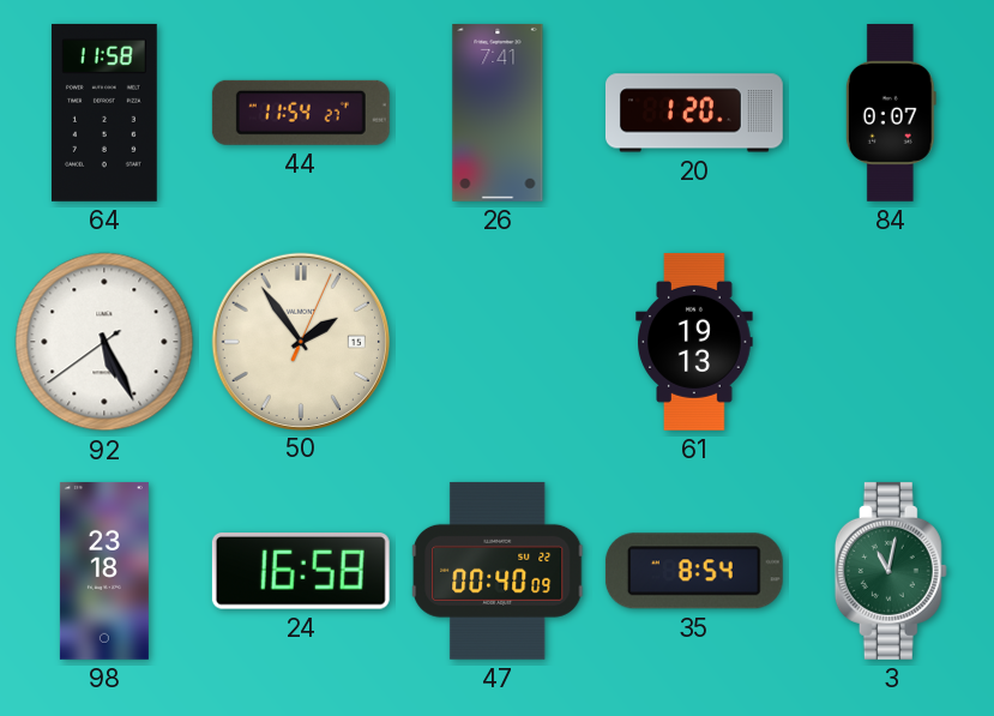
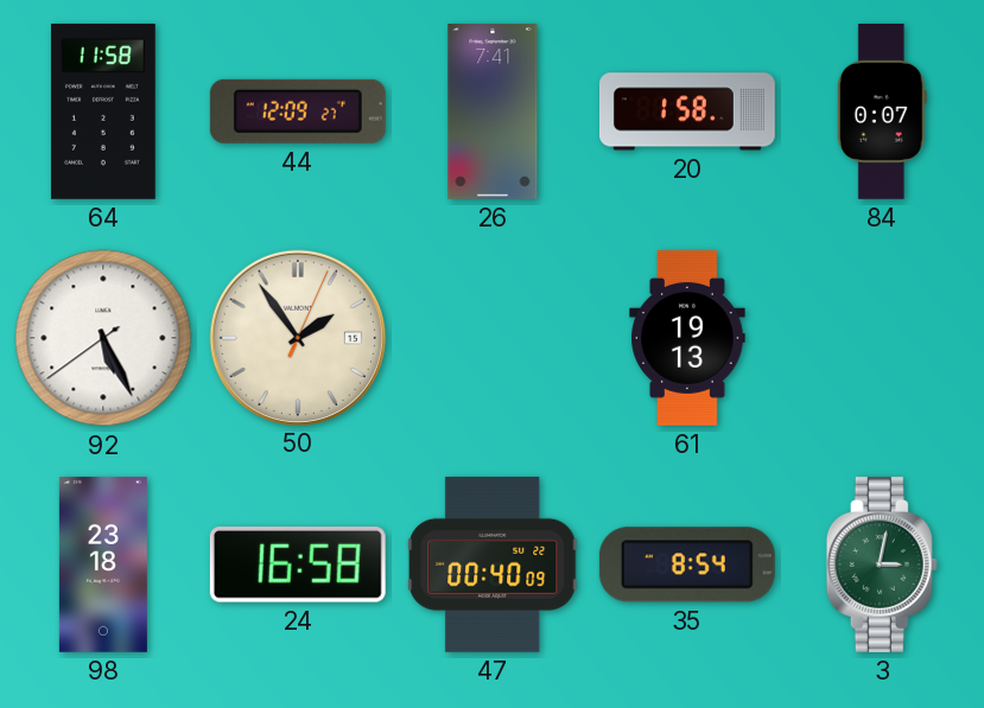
44: 11:54 -> 12:09 (298, 111)
20: 1:20 -> 1:58 (687, 111)
3: 11:02 -> 3:02 (882, 565)
